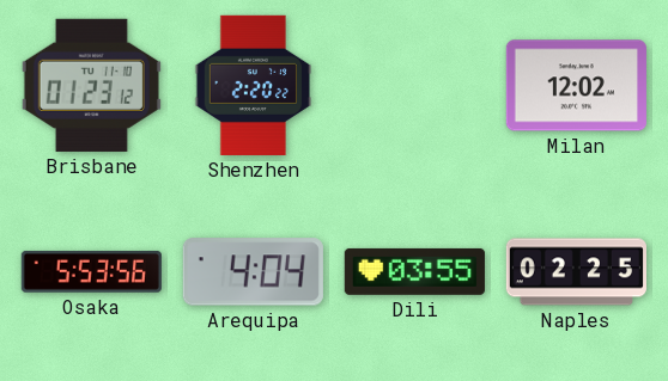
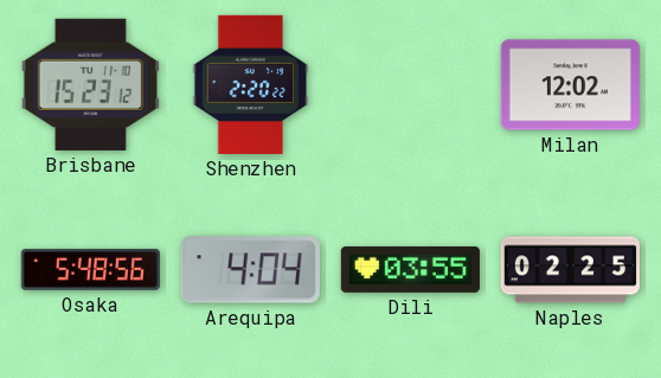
Brisbane: 01:23 -> 15:23 (90, 84)
Osaka: 5:53 -> 5:48 (90, 269)
